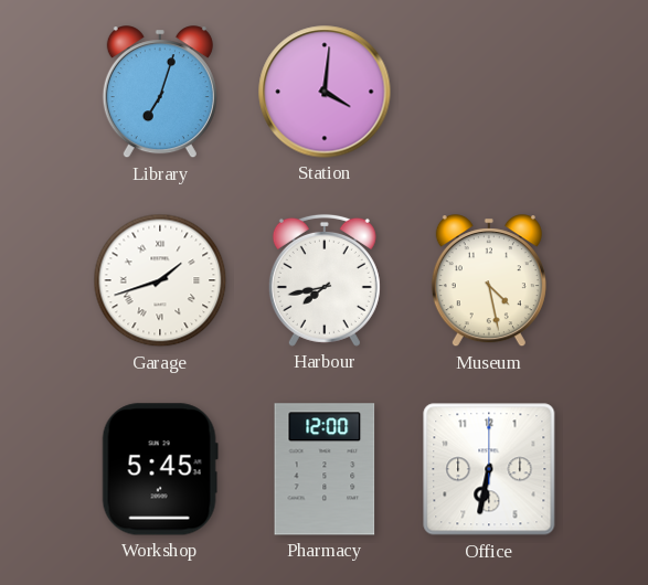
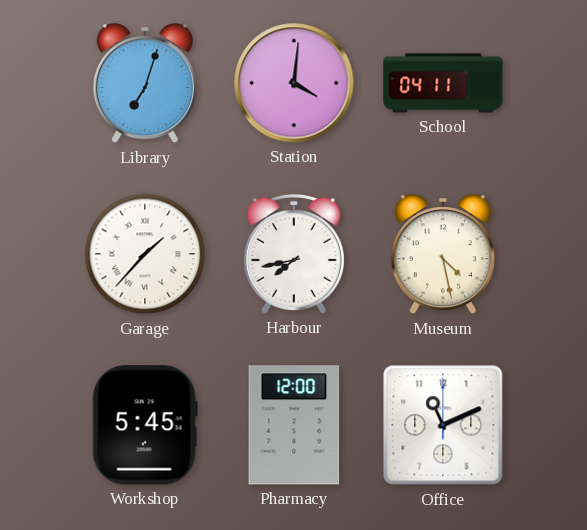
School: none -> 04:11 (443, 83)
Garage: 1:42 -> 1:37 (145, 254)
Office: 6:32 -> 11:11 (443, 425)
